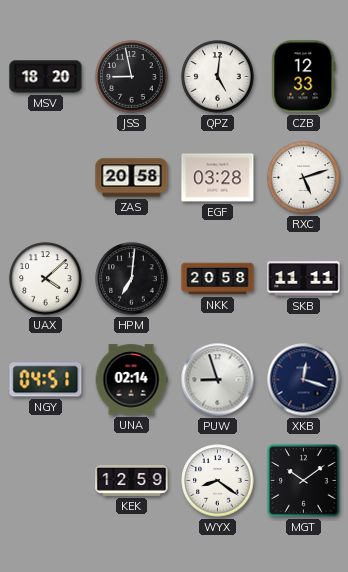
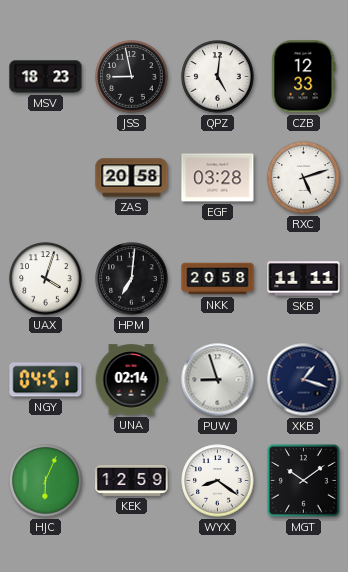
MSV: 18:20 -> 18:23 (46, 77)
UAX: 4:08 -> 4:03 (46, 279)
XKB: 12:18 -> 1:18 (304, 380)
HJC: none -> 6:04 (46, 481)
